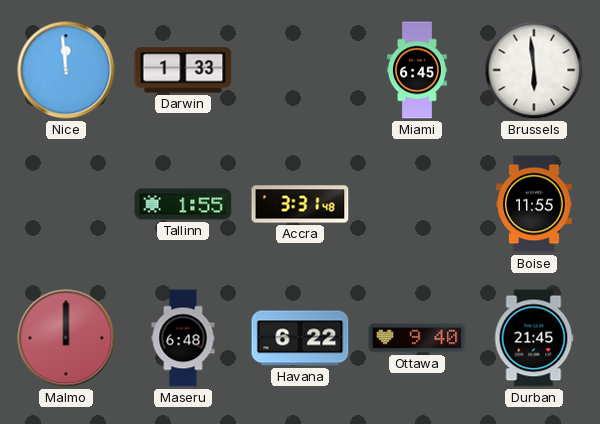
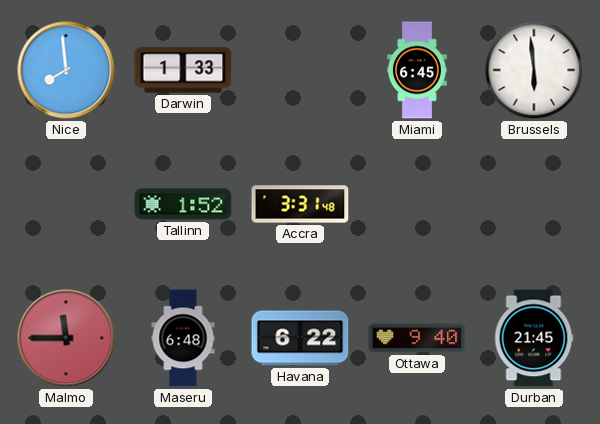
Nice: 11:59 -> 7:59 (66, 70)
Tallinn: 1:55 -> 1:52 (183, 204)
Boise: 11:55 -> none (534, 204)
Malmo: 12:00 -> 11:45 (66, 338)
